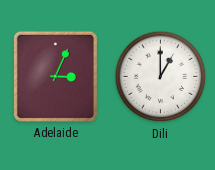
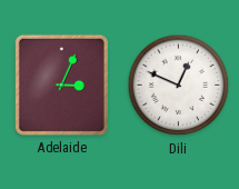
Dili: 1:00 -> 12:49 (179, 86)
